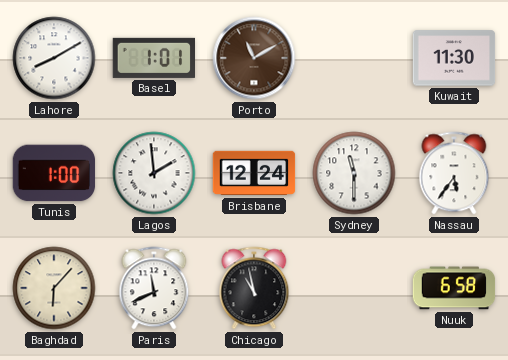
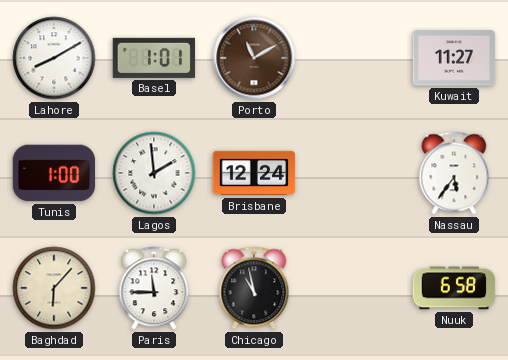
Kuwait: 11:30 -> 11:27 (454, 58)
Sydney: 11:30 -> none (354, 173)
Paris: 11:41 -> 11:45 (154, 288)
